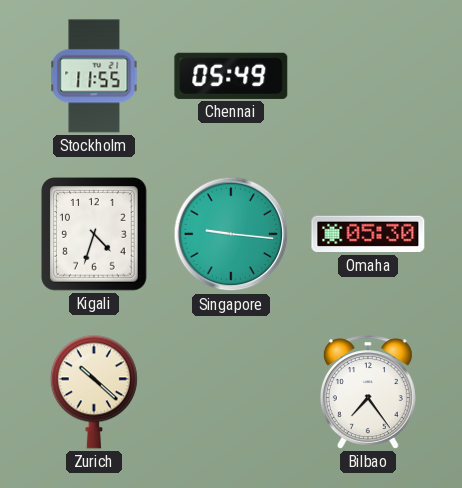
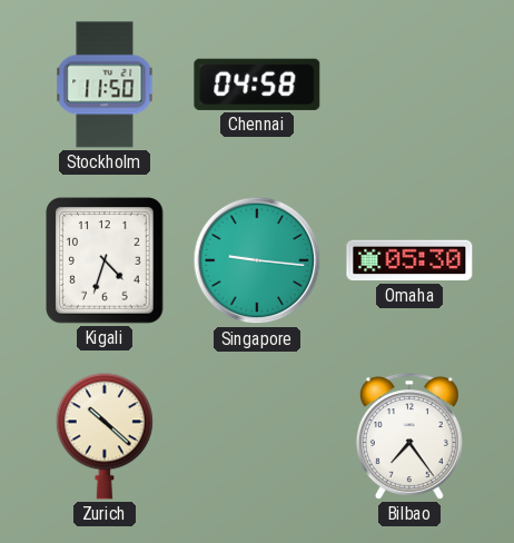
Stockholm: 11:55 -> 11:50 (105, 85)
Chennai: 05:49 -> 04:58 (257, 85)
